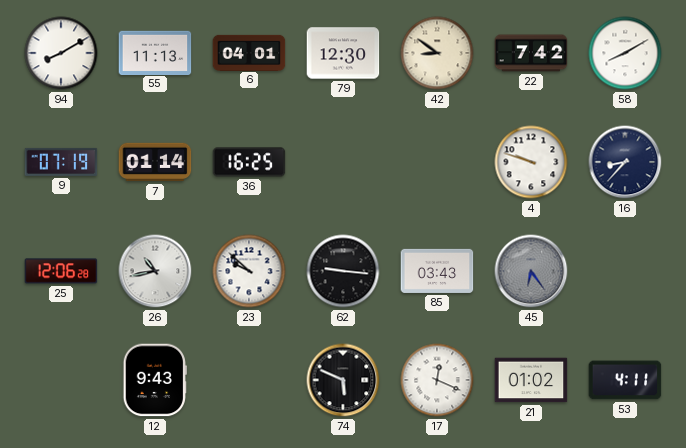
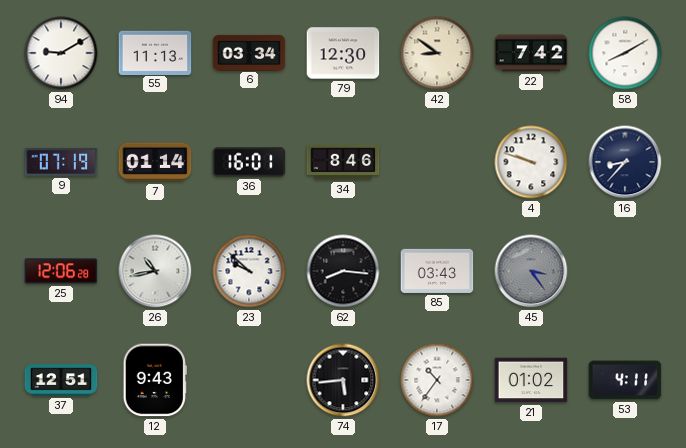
94: 8:10 -> 9:10 (61, 53)
6: 04:01 -> 03:34 (249, 52)
36: 16:25 -> 16:01 (249, 162)
34: none -> 8:46 (343, 162)
62: 9:16 -> 8:16 (343, 271)
45: 6:24 -> 3:24 (531, 271)
37: none -> 12:51 (61, 380)
74: 5:49 -> 5:44 (343, 380)
17: 12:19 -> 10:36 (437, 380)
